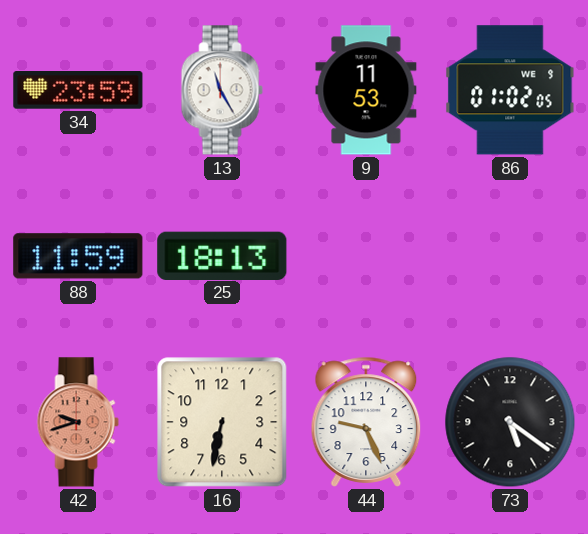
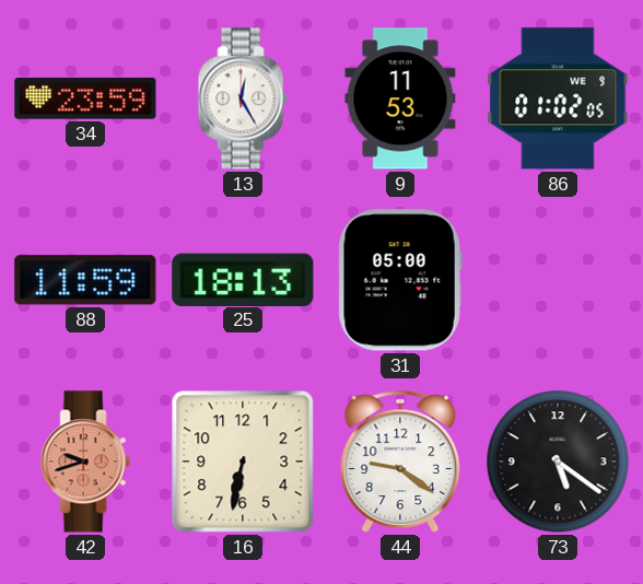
13: 11:25 -> 12:25 (243, 98)
31: none -> 05:00 (400, 280)
44: 9:26 -> 9:21 (400, 462)
